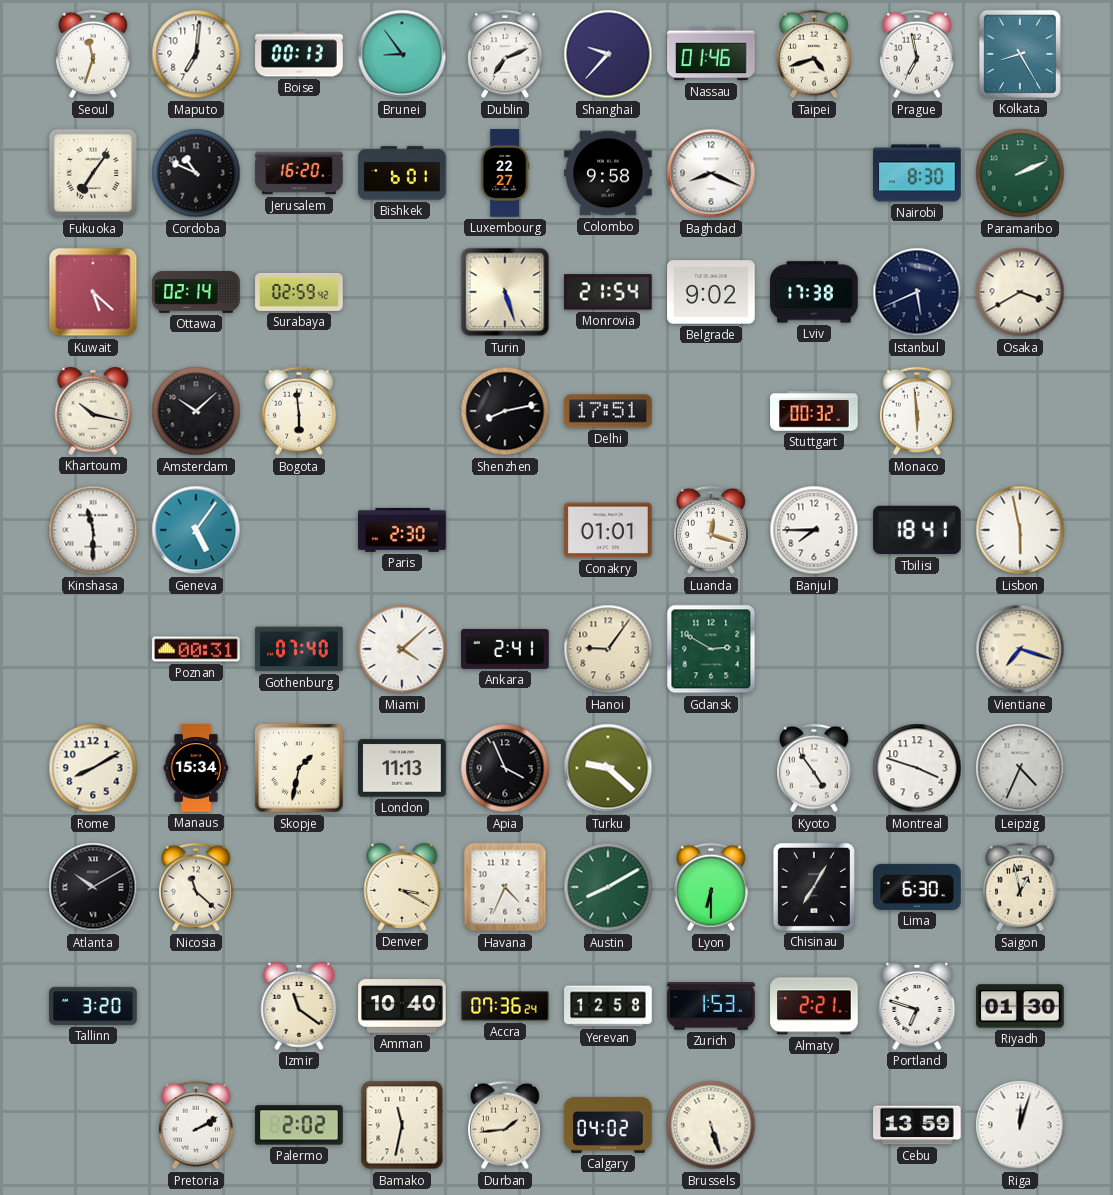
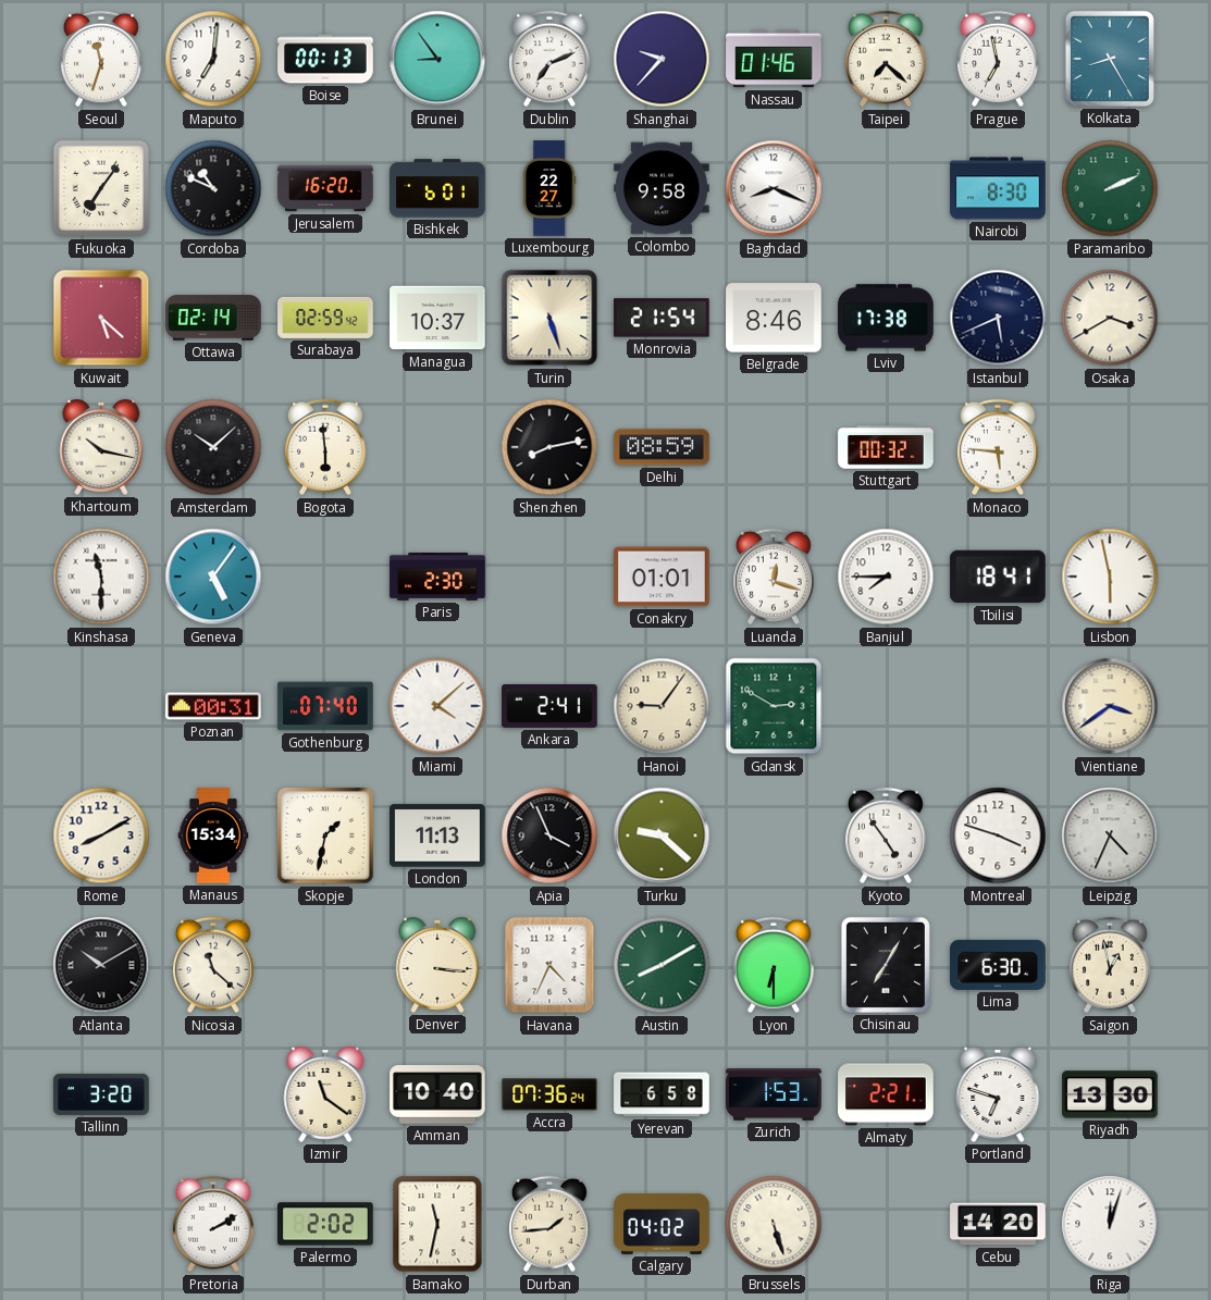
Taipei: 4:42 -> 7:22 (887, 59)
Managua: none -> 10:37 (437, 318)
Belgrade: 9:02 -> 8:46 (774, 318)
Delhi: 17:51 -> 08:59 (662, 447)
Monaco: 5:59 -> 5:46 (999, 447)
Vientiane: 7:18 -> 3:39 (1110, 706)
Denver: 3:20 -> 3:16 (437, 965)
Yerevan: 12:58 -> 6:58 (662, 1094)
Riyadh: 01:30 -> 13:30 (1110, 1094)
Cebu: 13:59 -> 14:20 (998, 1224)
